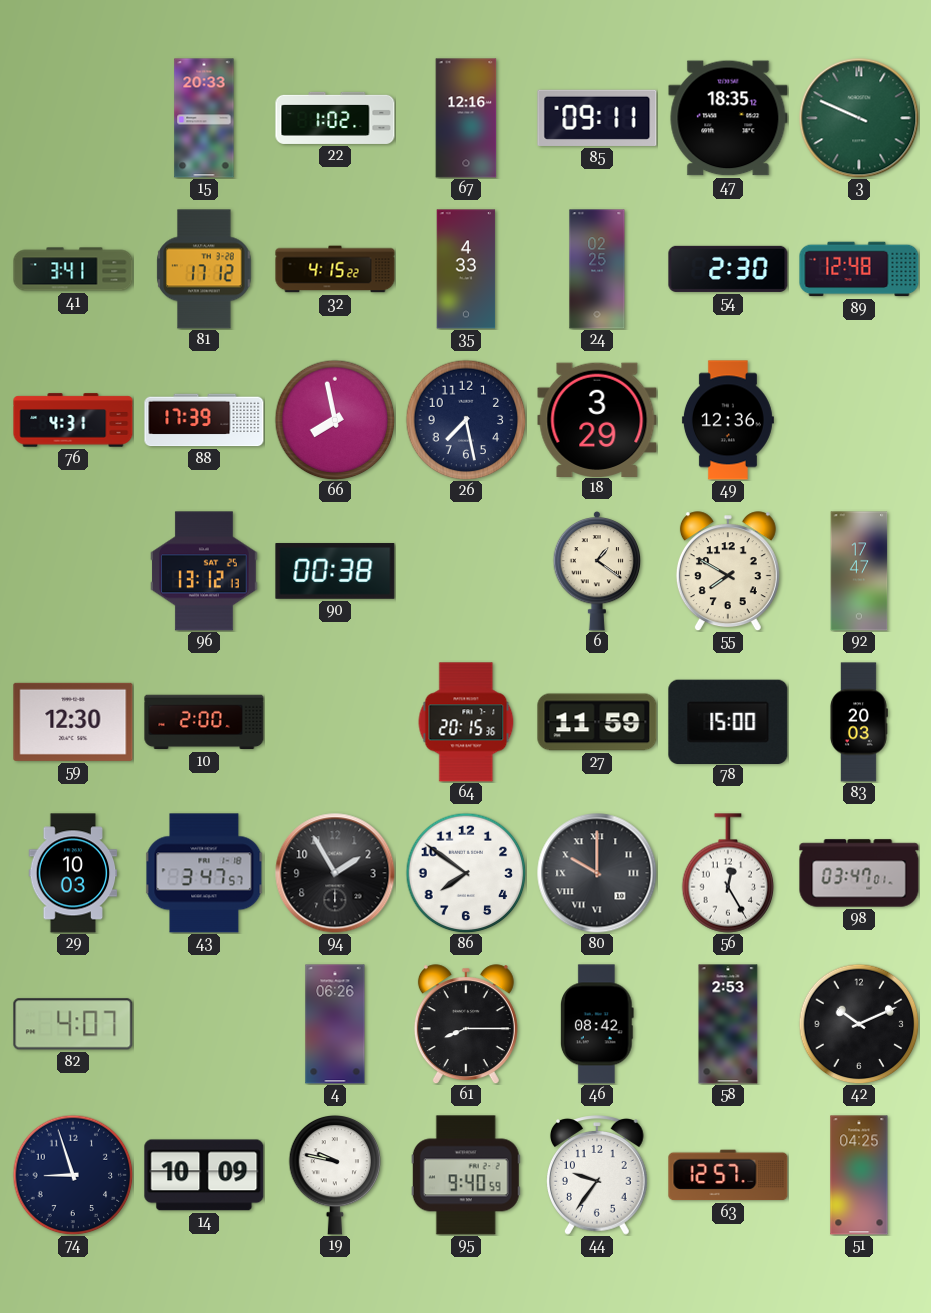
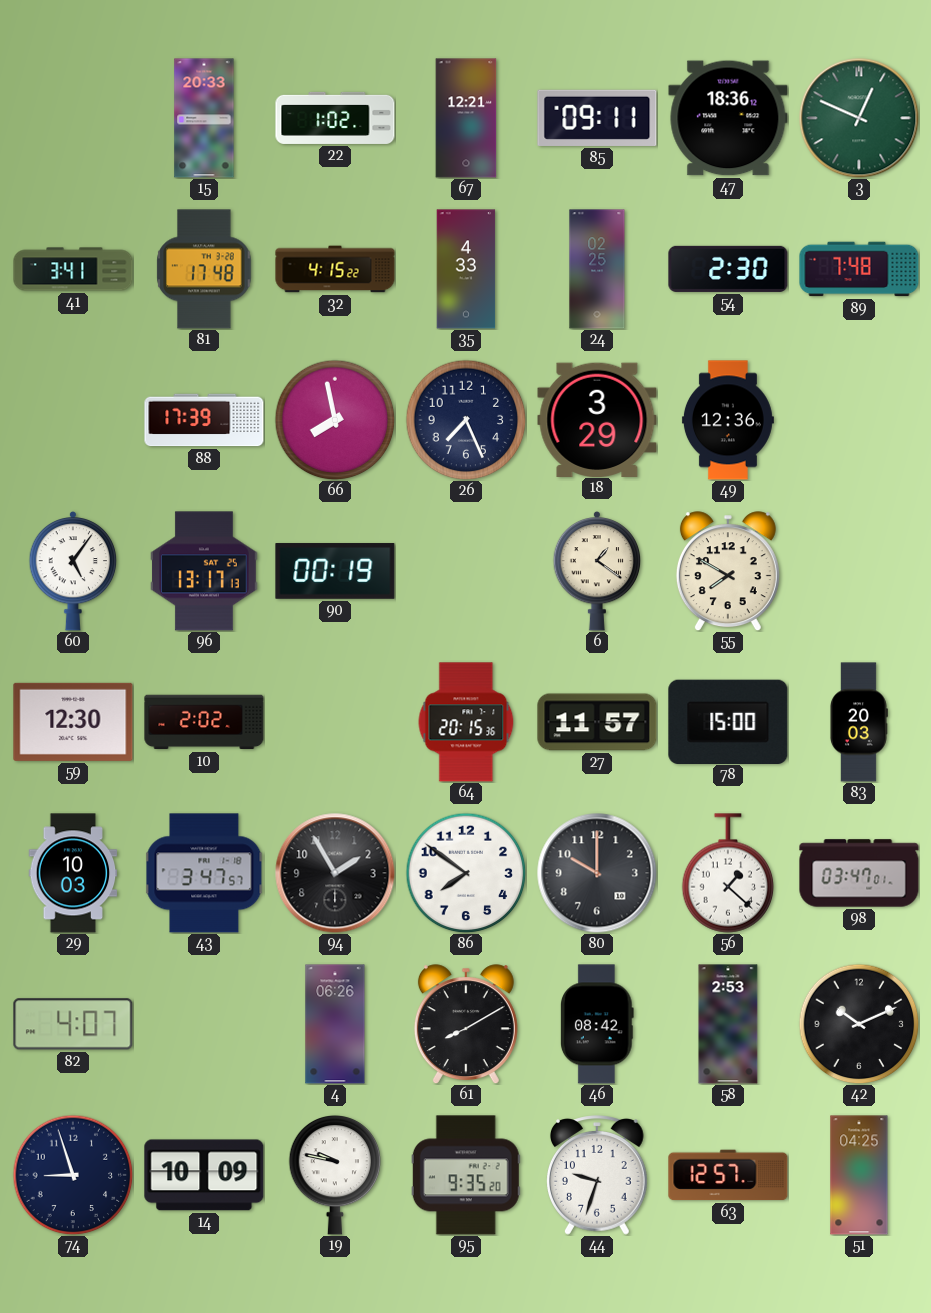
67: 12:16 -> 12:21 (466, 118)
47: 18:35 -> 18:36 (728, 118)
3: 9:49 -> 12:49 (859, 118)
81: 17:12 -> 17:48 (204, 269)
89: 12:48 -> 7:48 (859, 269)
76: 4:31 -> none (73, 420)
26: 7:28 -> 7:26 (466, 420)
60: none -> 5:06 (73, 571)
96: 13:12 -> 13:17 (204, 571)
90: 00:38 -> 00:19 (335, 571)
92: 17:47 -> none (859, 571)
10: 2:00 -> 2:02 (204, 722)
27: 11:59 -> 11:57 (597, 722)
80 numerals: Roman -> Arabic (597, 873)
56: 12:25 -> 1:22 (728, 873)
61: 8:15 -> 8:10 (466, 1024)
95: 9:40 -> 9:35 (466, 1175)
44: 9:36 -> 9:33 (598, 1175)
